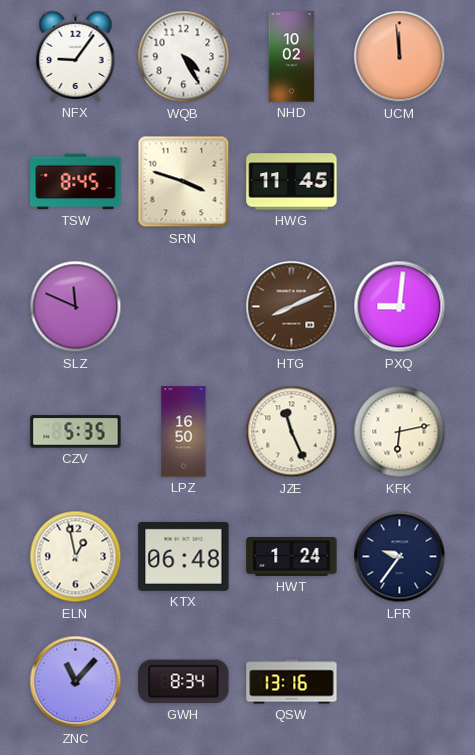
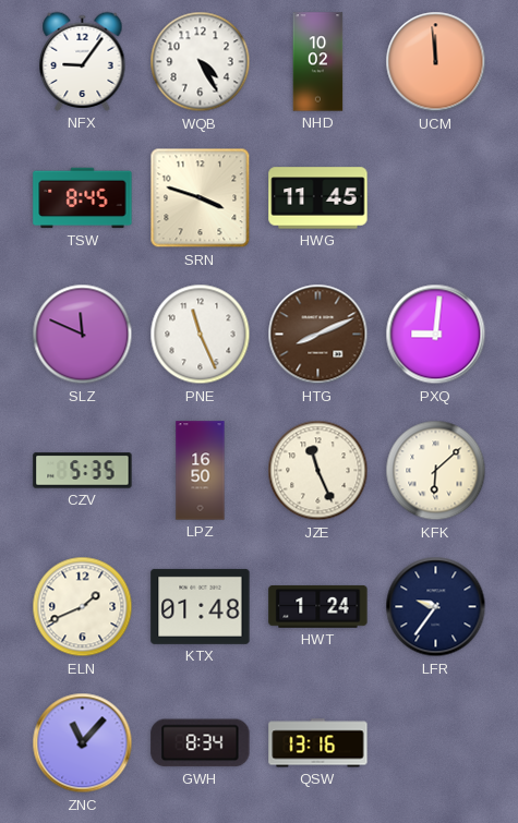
PNE: none -> 11:26 (201, 335)
KFK: 6:13 -> 6:08 (436, 471)
ELN: 12:58 -> 1:41 (83, 607)
KTX: 06:48 -> 01:48 (201, 606)
